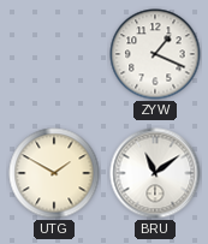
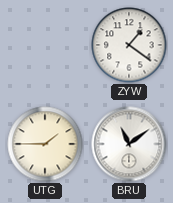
ZYW: 1:19 -> 1:21 (129, 45)
UTG: 1:50 -> 1:45 (45, 144)
